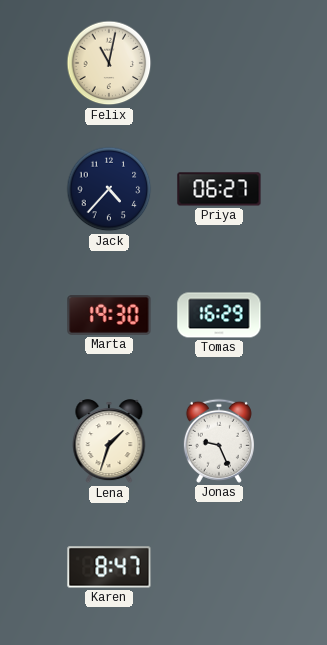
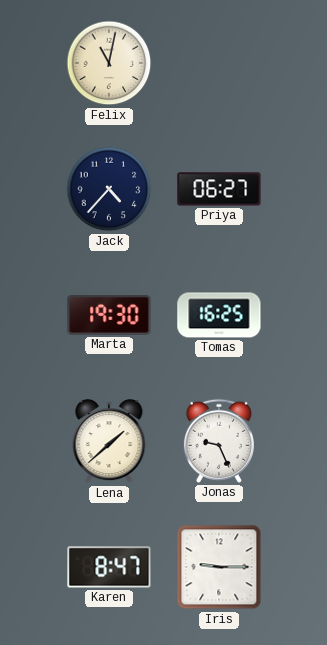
Tomas: 16:29 -> 16:25 (219, 315)
Lena: 1:33 -> 1:38 (109, 442)
Iris: none -> 9:15 (219, 567)
